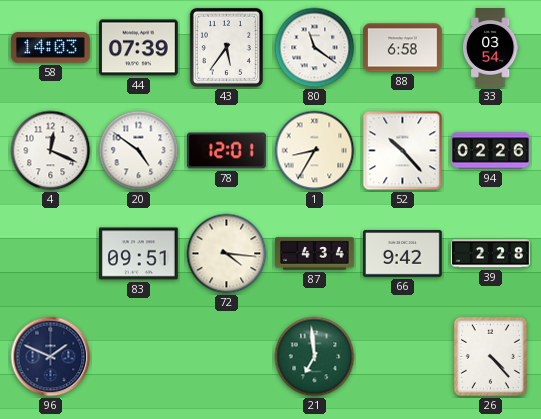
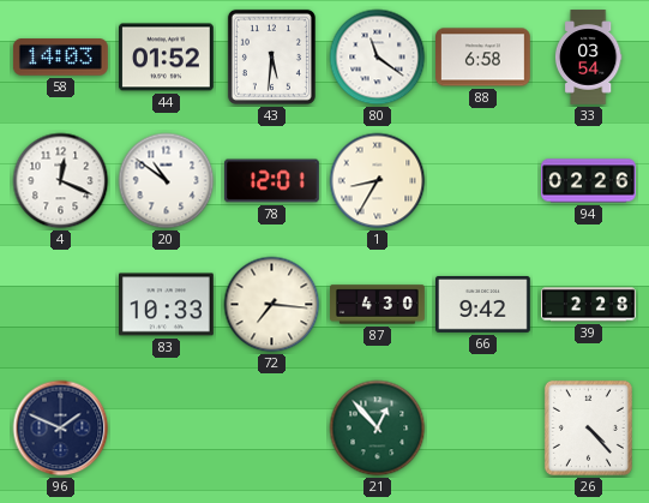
44: 07:39 -> 01:52 (167, 58)
43: 5:36 -> 5:31 (271, 56)
20: 4:51 -> 10:51 (167, 181)
52: 10:23 -> none (403, 151)
83: 09:51 -> 10:33 (167, 305)
72: 4:16 -> 7:16 (272, 305)
87: 4:34 -> 4:30 (378, 305)
21: 6:59 -> 12:53 (378, 429)
